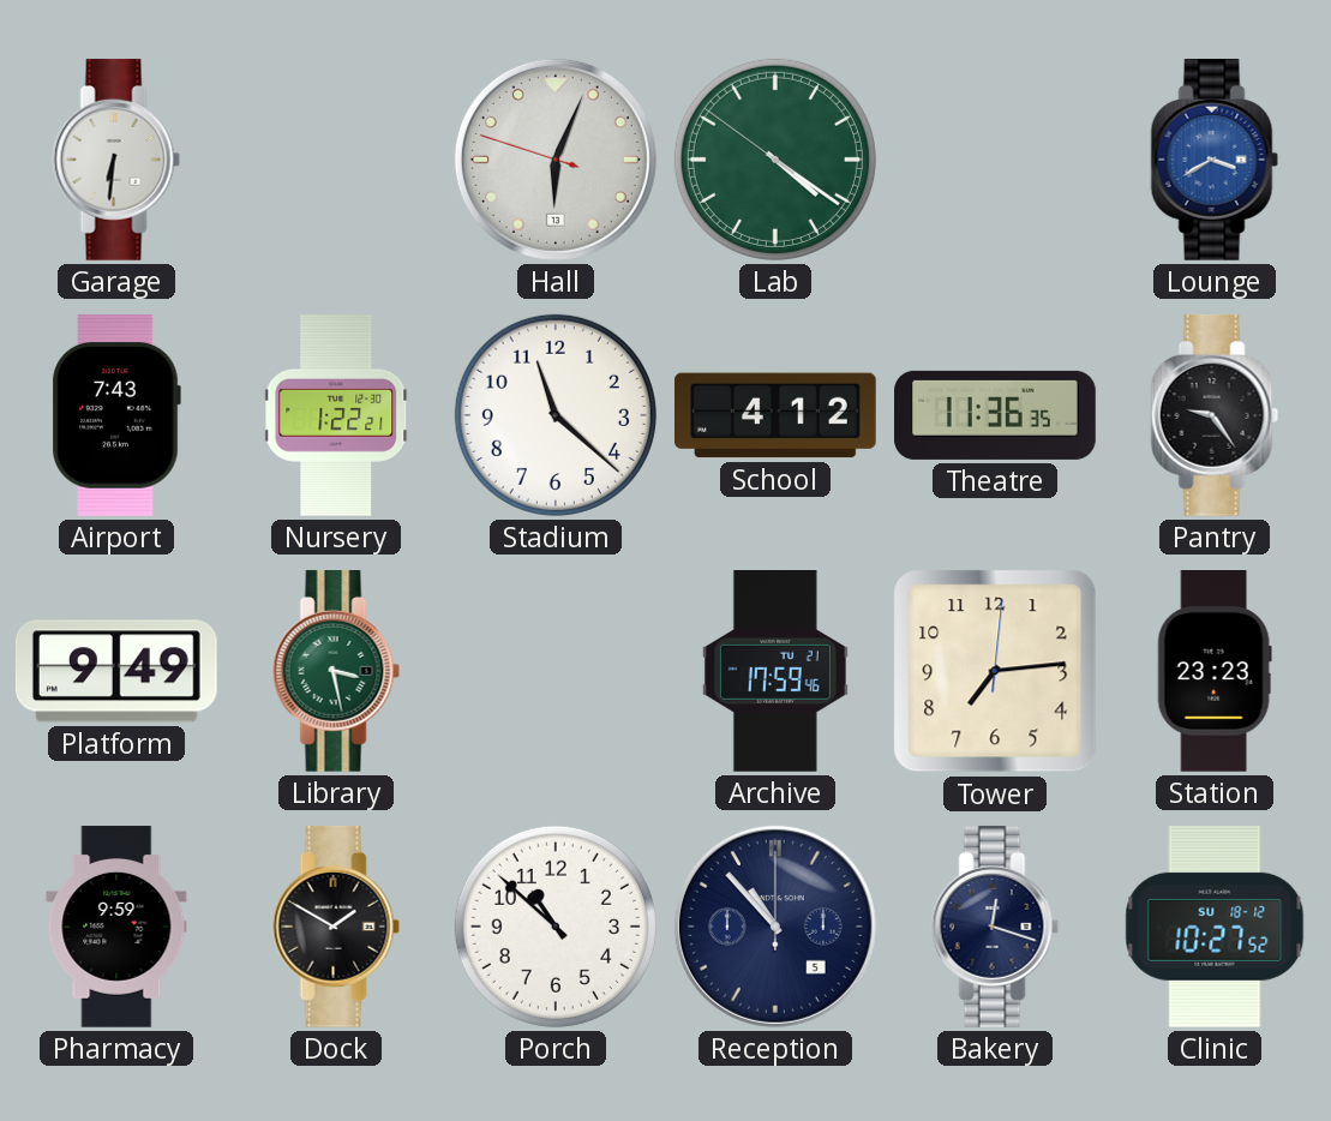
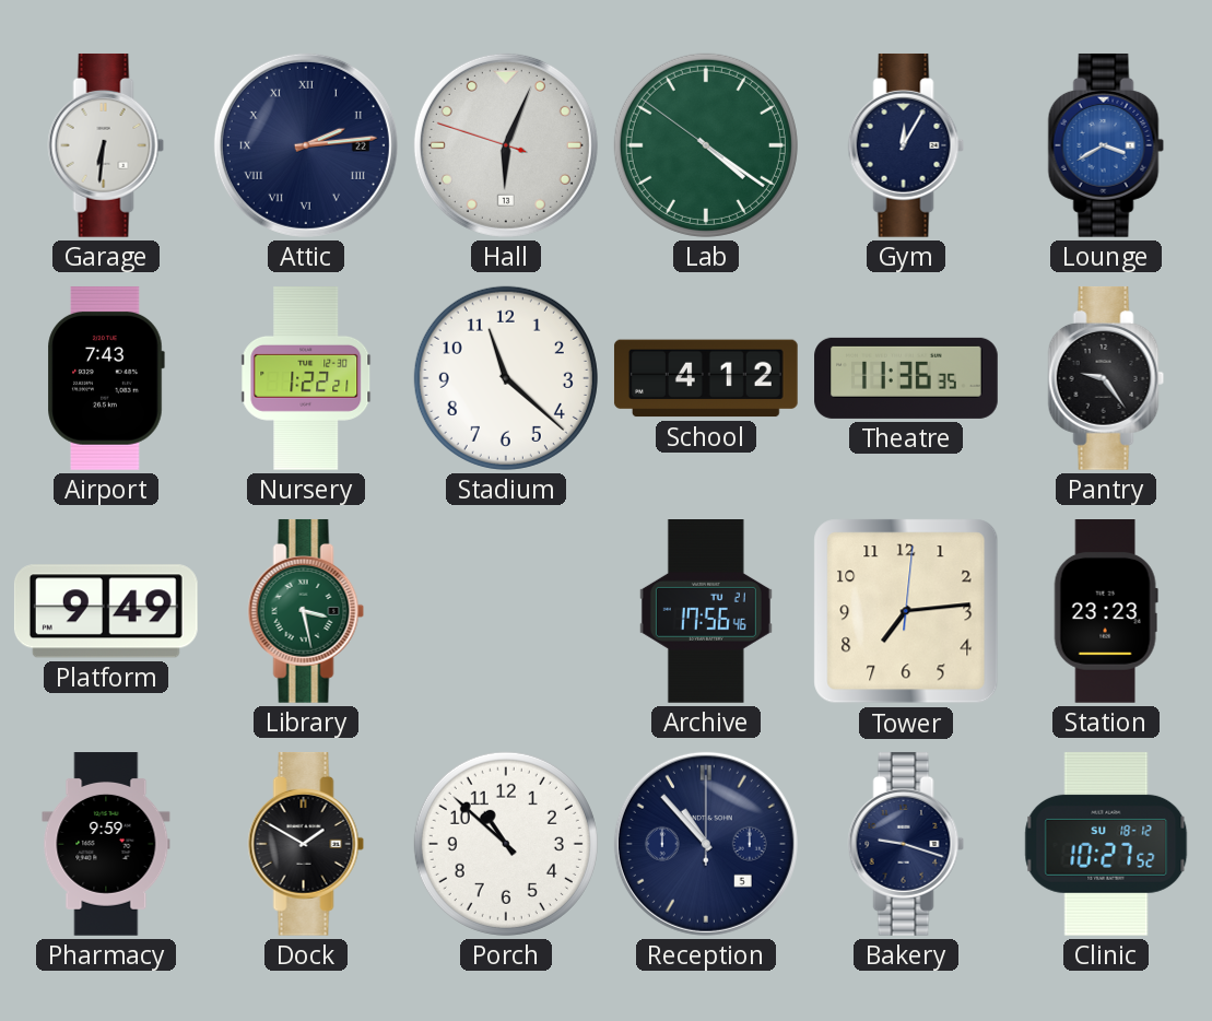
Attic: none -> 2:14 (306, 145)
Gym: none -> 12:05 (906, 145)
Archive: 17:59 -> 17:56 (706, 612)
Bakery: 12:18 -> 9:18 (906, 844)
